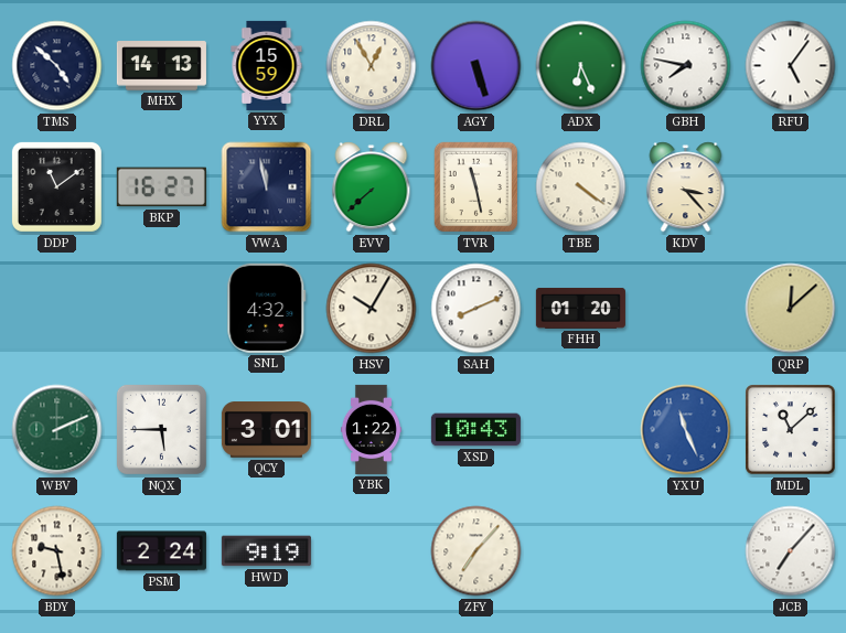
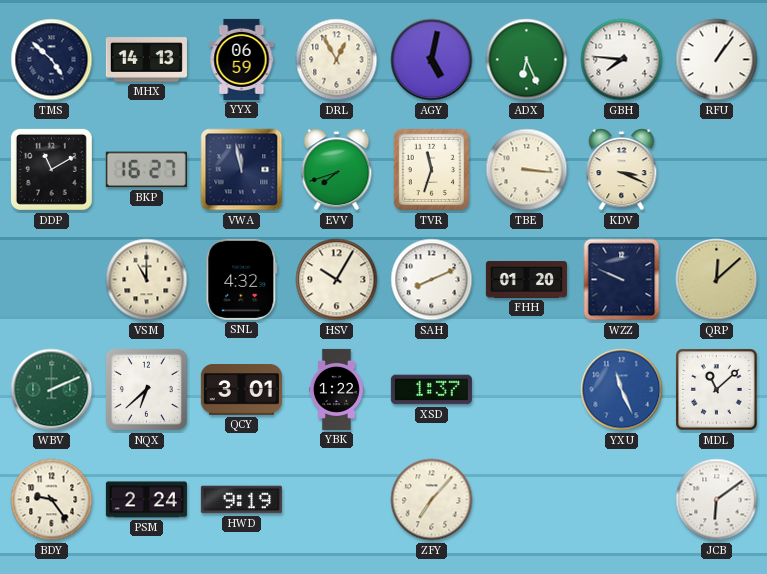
YYX: 15:59 -> 06:59 (242, 59)
AGY: 5:27 -> 5:02 (432, 60)
GBH: 7:47 -> 7:46 (622, 60)
RFU: 5:06 -> 1:06 (717, 60)
DDP: 11:09 -> 11:10 (51, 169)
EVV: 7:38 -> 7:42 (337, 170)
TVR: 11:28 -> 11:33 (432, 170)
TBE: 4:21 -> 3:16 (527, 170)
KDV: 3:23 -> 3:19 (622, 170)
VSM: none -> 11:00 (147, 280)
WZZ: none -> 9:49 (622, 280)
NQX: 5:45 -> 6:38 (146, 389)
XSD: 10:43 -> 1:37 (431, 390)
BDY: 9:28 -> 9:24 (52, 500)
JCB: 7:07 -> 6:09 (717, 500)
